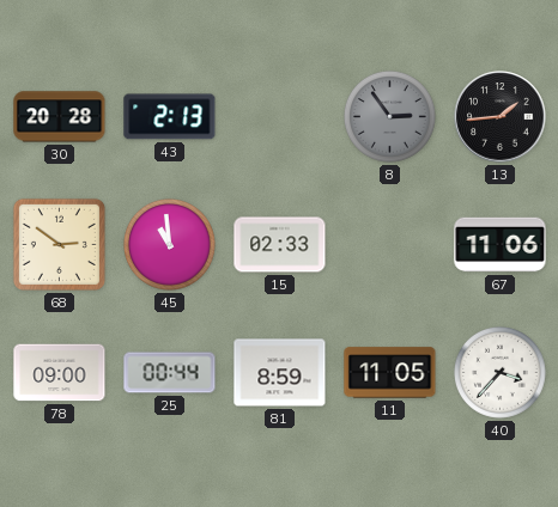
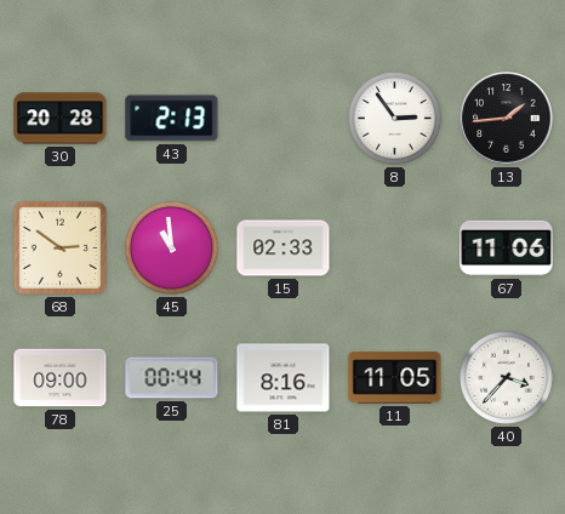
8 dial: grey -> white (394, 118)
81: 8:59 -> 8:16 (284, 378)
